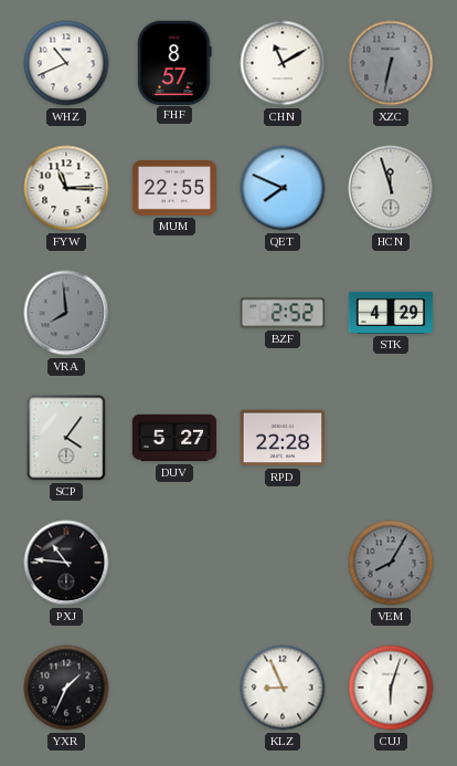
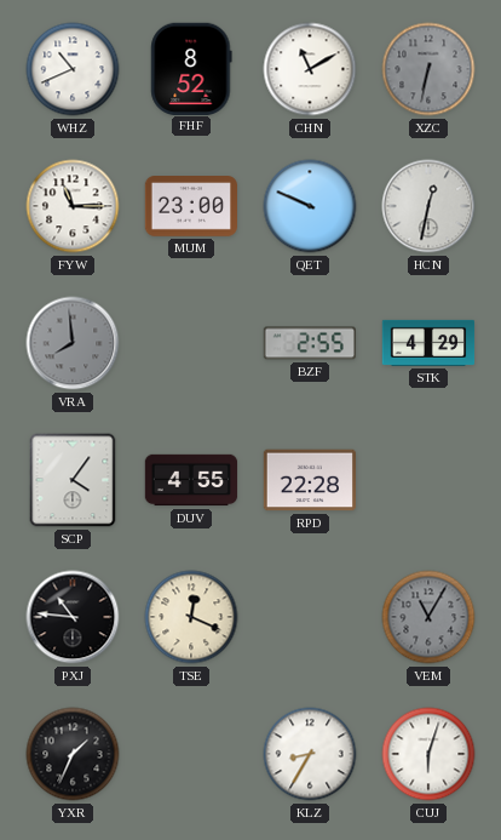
FHF: 8:57 -> 8:52 (191, 68)
MUM: 22:55 -> 23:00 (191, 206)
QET: 7:49 -> 9:49 (310, 206)
HCN: 11:57 -> 12:32 (428, 206)
BZF: 2:52 -> 2:55 (309, 343)
DUV: 5:27 -> 4:55 (191, 480)
TSE: none -> 12:19 (191, 617)
VEM: 8:05 -> 11:05 (428, 617)
KLZ: 8:56 -> 8:35 (310, 754)
